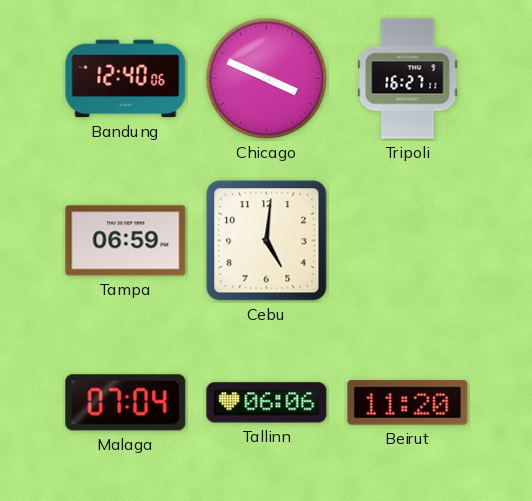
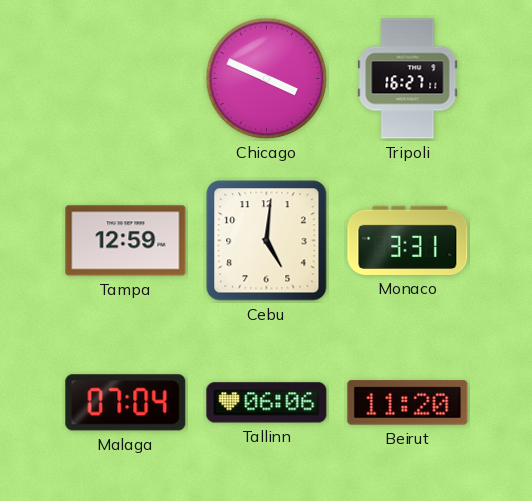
Bandung: 12:40 -> none (126, 79)
Tampa: 06:59 -> 12:59 (126, 241)
Monaco: none -> 3:31 (408, 240)
